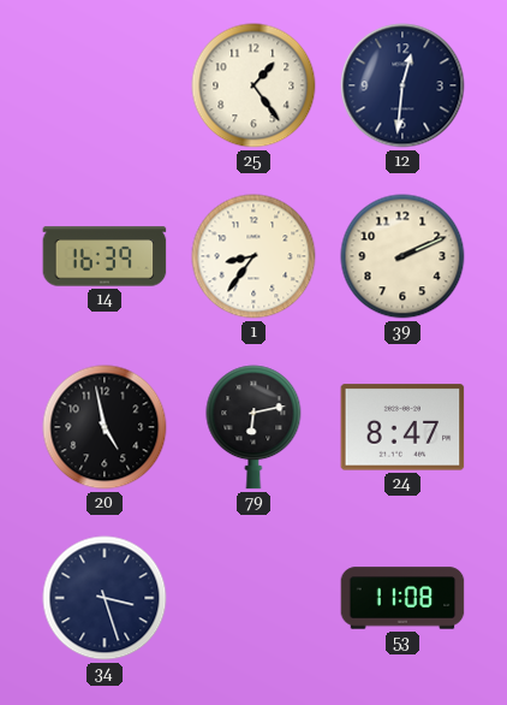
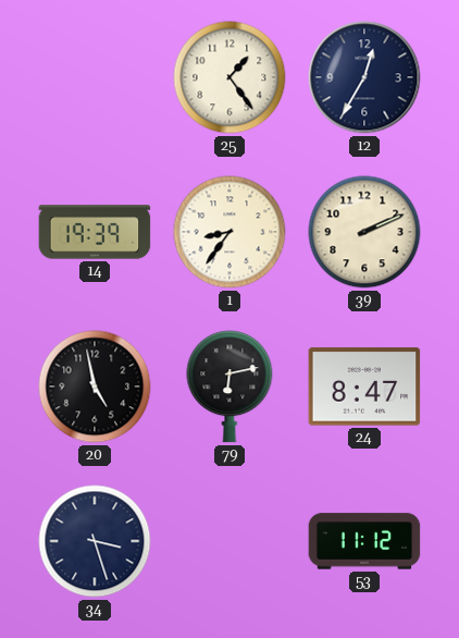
12: 12:31 -> 12:35 (364, 77)
14: 16:39 -> 19:39 (95, 232)
53: 11:08 -> 11:12 (364, 541)
